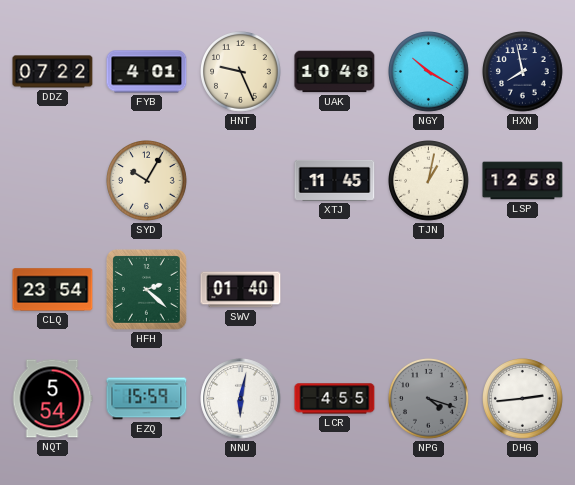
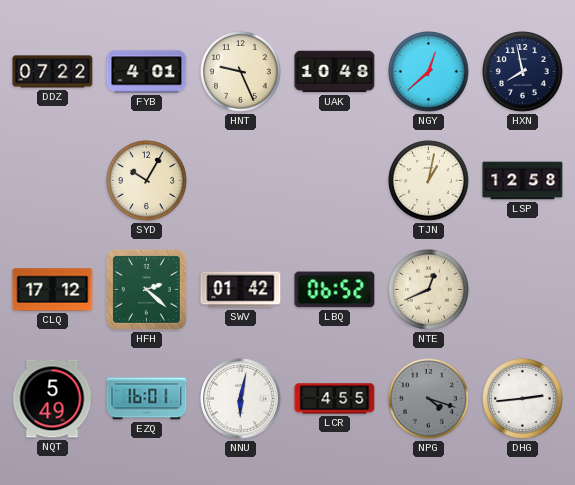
NGY: 10:20 -> 12:38 (429, 72)
XTJ: 11:45 -> none (335, 180)
CLQ: 23:54 -> 17:12 (53, 290)
SWV: 01:40 -> 01:42 (241, 290)
LBQ: none -> 06:52 (335, 290)
NTE: none -> 12:41 (429, 290)
NQT: 5:54 -> 5:49 (52, 399)
EZQ: 15:59 -> 16:01 (147, 399)
